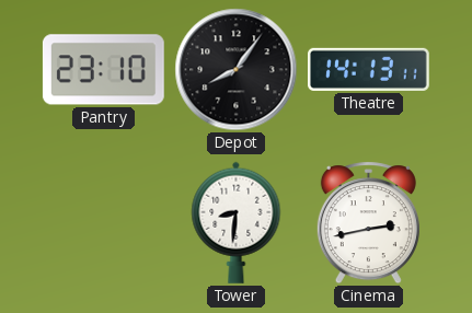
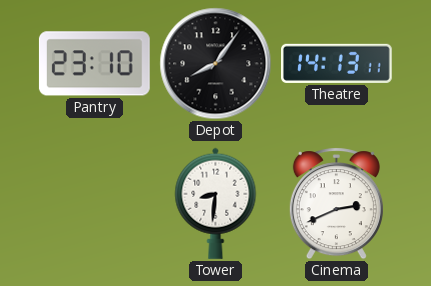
Cinema: 2:43 -> 2:41 (336, 204)
